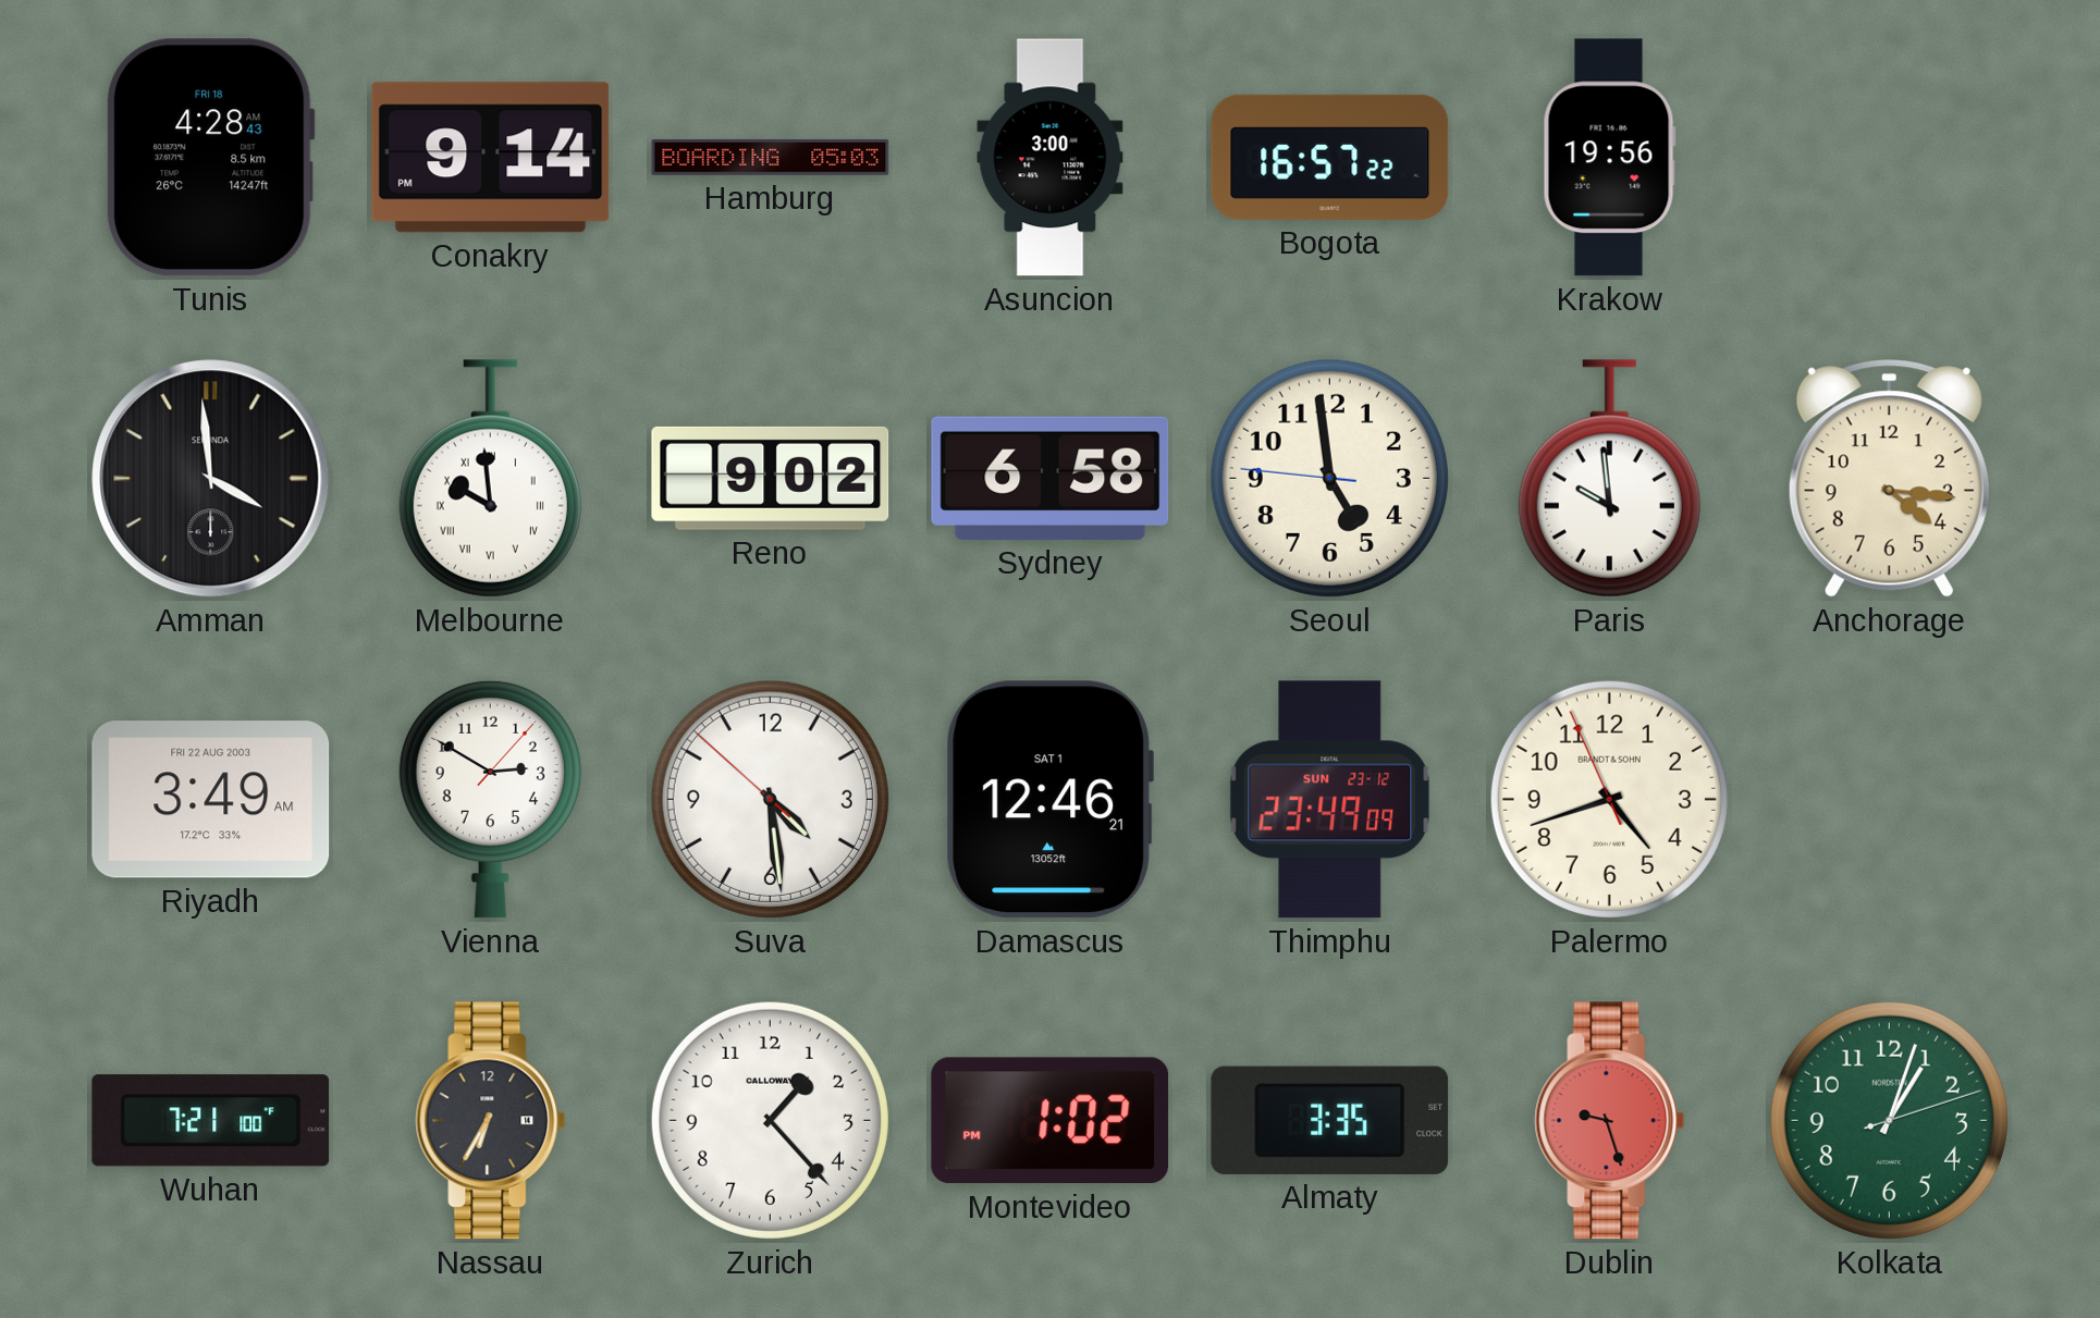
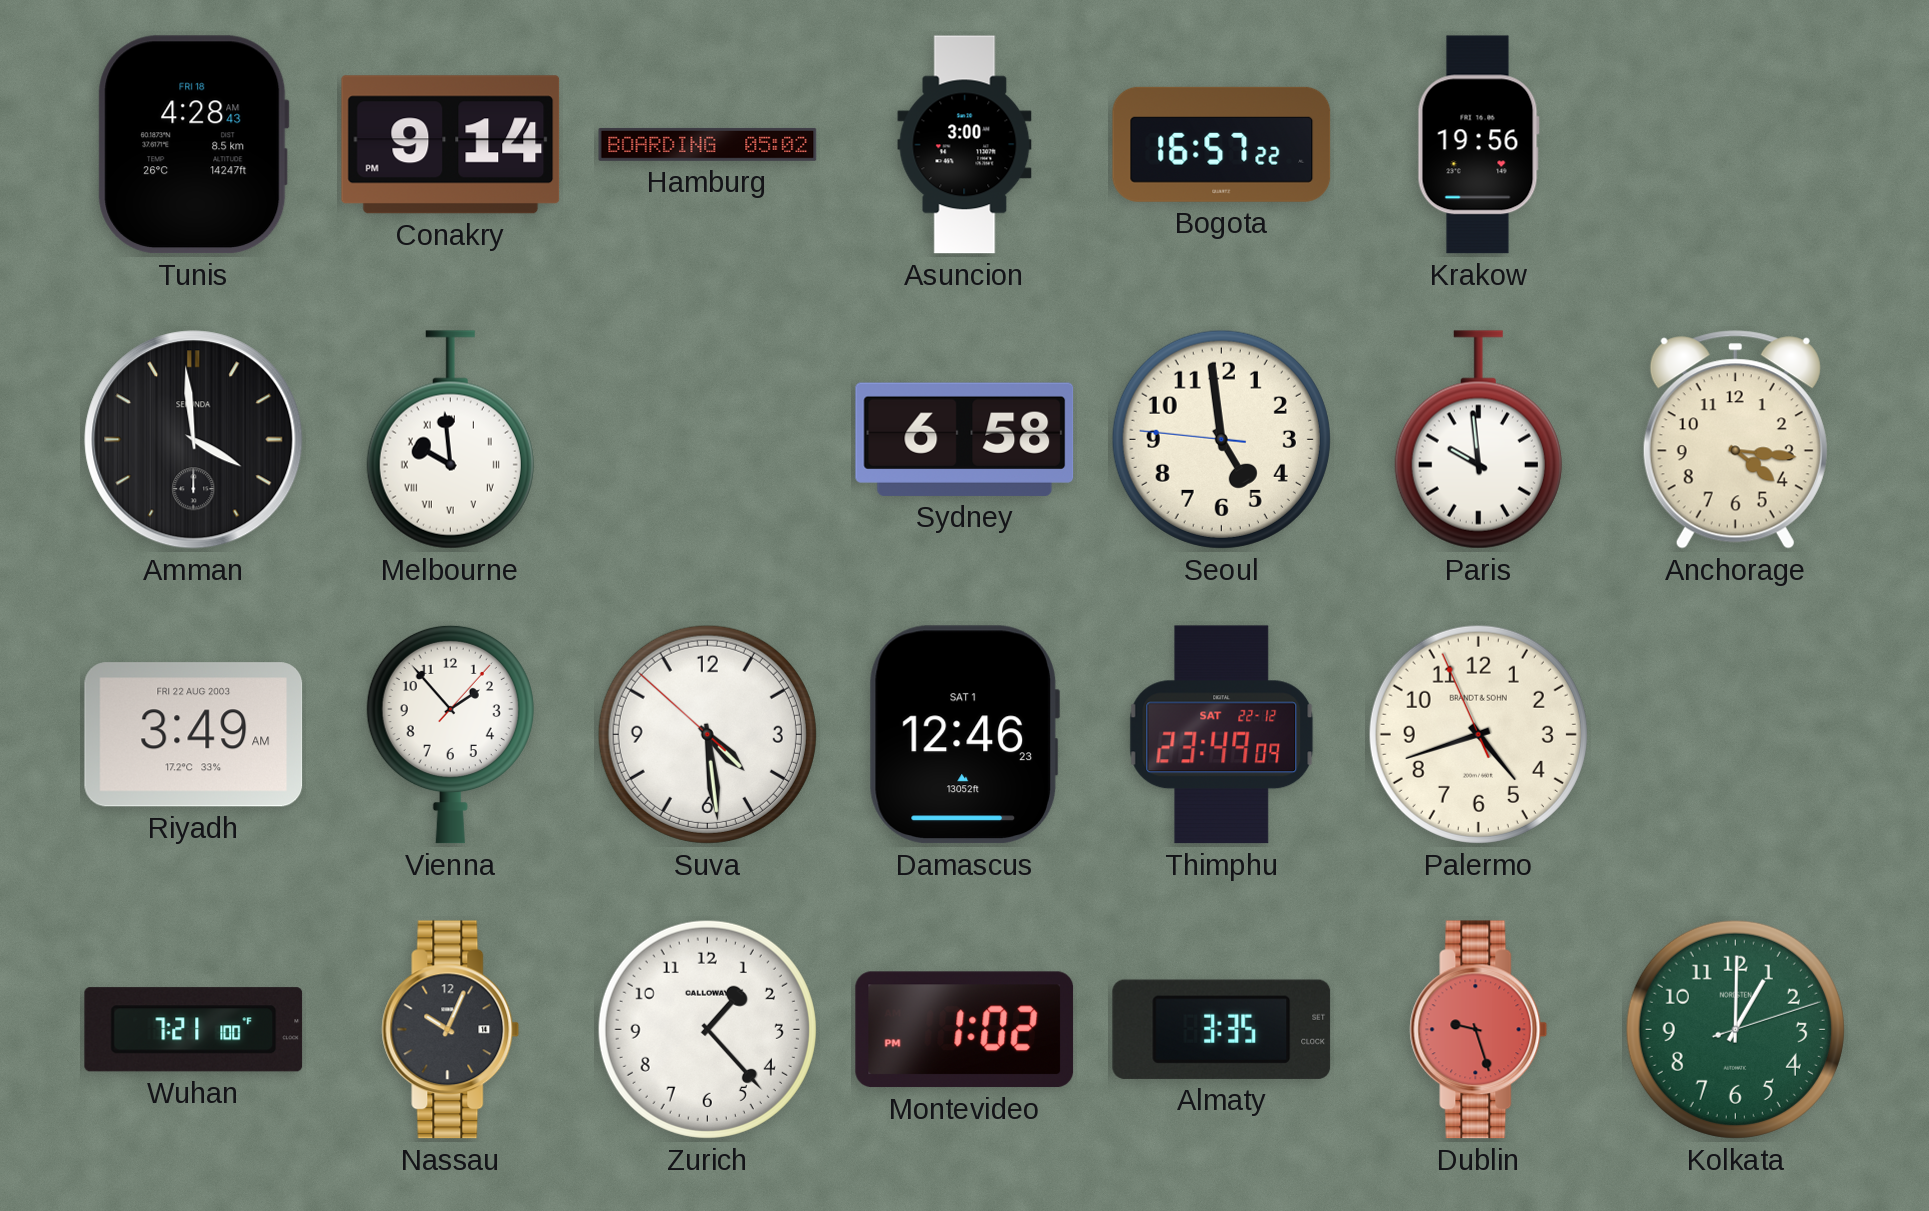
Hamburg: 05:03 -> 05:02 (708, 144)
Reno: 9:02 -> none (771, 478)
Vienna: 2:50 -> 1:53 (450, 734)
Damascus: 12:46:21 -> 12:46:23 (964, 735)
Thimphu date: SUN 23-12 -> SAT 22-12 (1222, 735)
Nassau: 6:35 -> 10:04 (451, 1030)
Kolkata: 1:03 -> 1:00 (1735, 1029)
